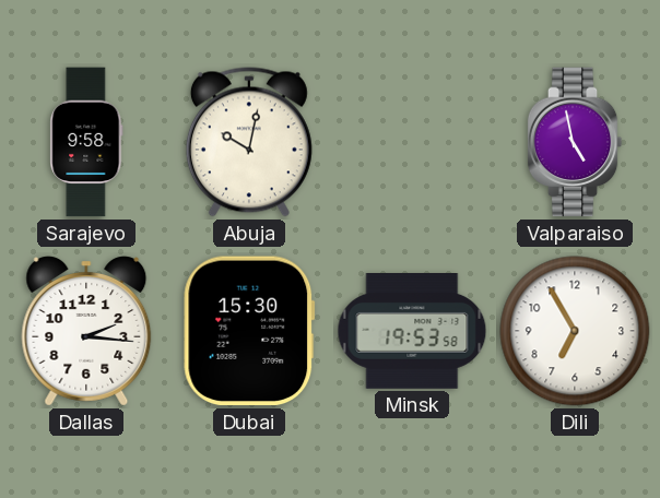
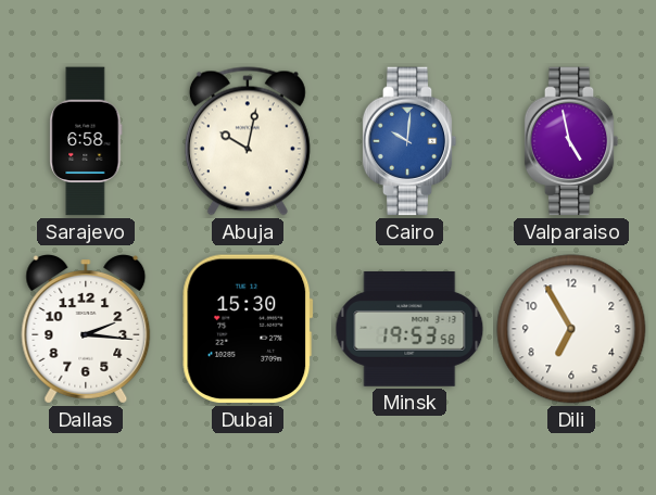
Sarajevo: 9:58 -> 6:58 (86, 141)
Cairo: none -> 10:01 (409, 141)
